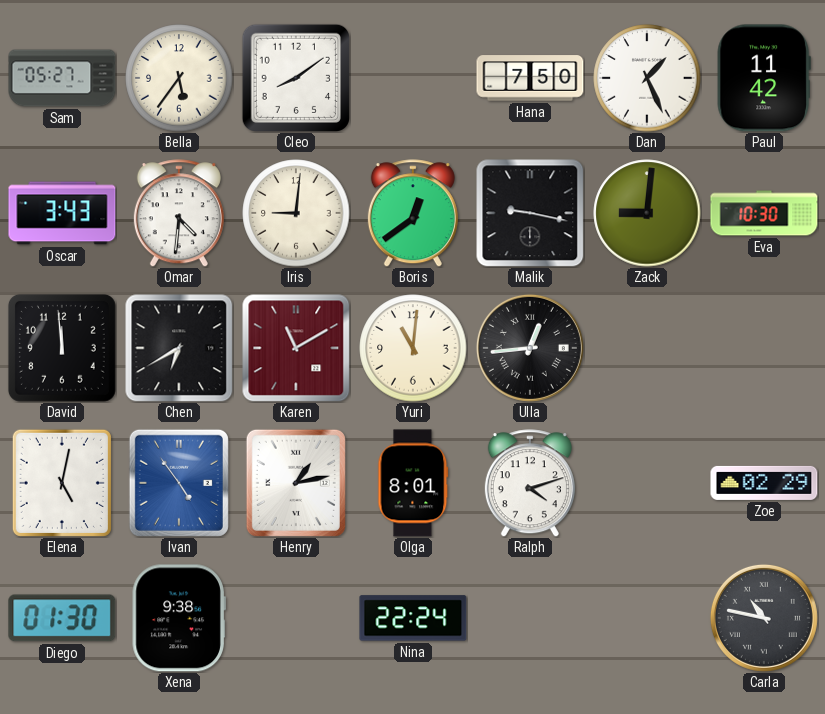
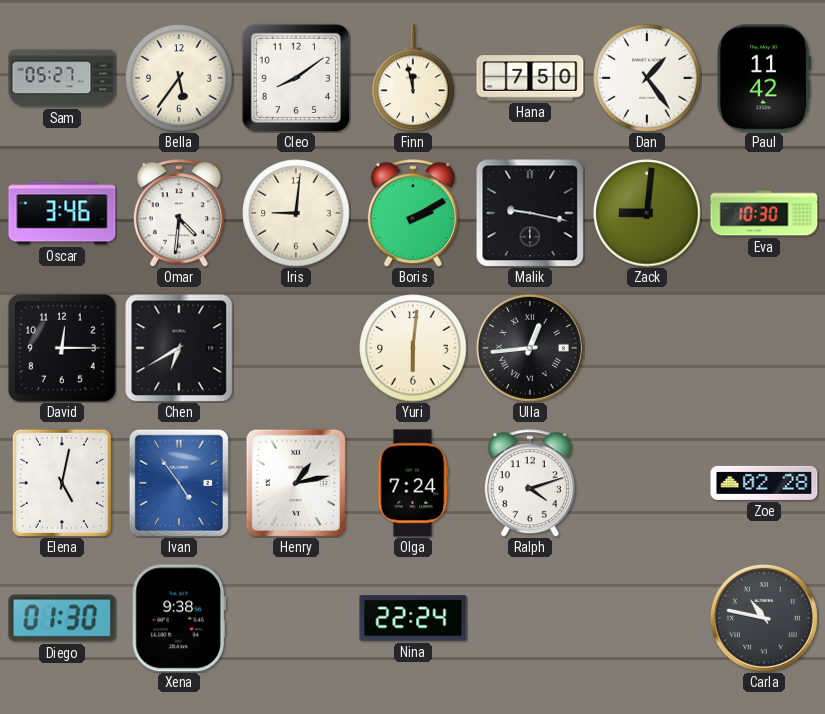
Finn: none -> 11:58 (413, 78)
Dan: 1:26 -> 1:24 (647, 78)
Oscar: 3:43 -> 3:46 (62, 213)
Boris: 12:39 -> 2:10 (413, 213)
David: 11:59 -> 12:15 (62, 348)
Karen: 11:10 -> none (296, 348)
Yuri: 11:01 -> 6:01 (413, 348)
Olga: 8:01 -> 7:24 (413, 483)
Zoe: 02:29 -> 02:28 (764, 483)
